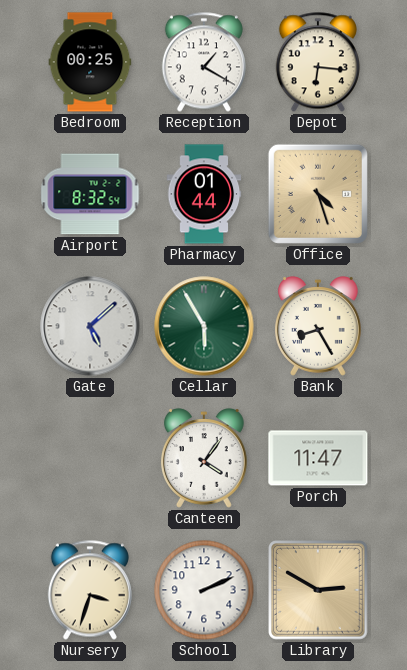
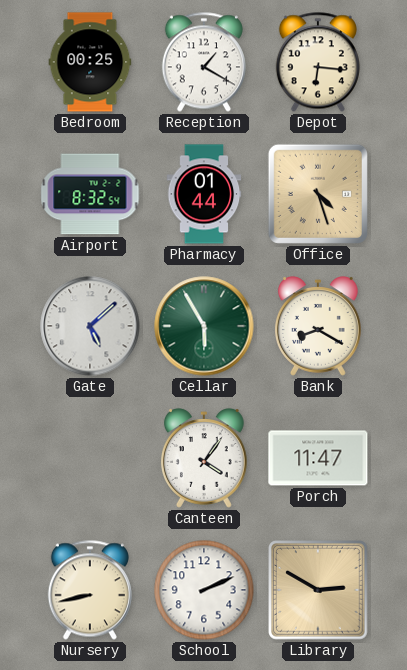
Bank: 8:25 -> 8:20 (318, 326)
Nursery: 3:33 -> 8:43 (90, 590)
